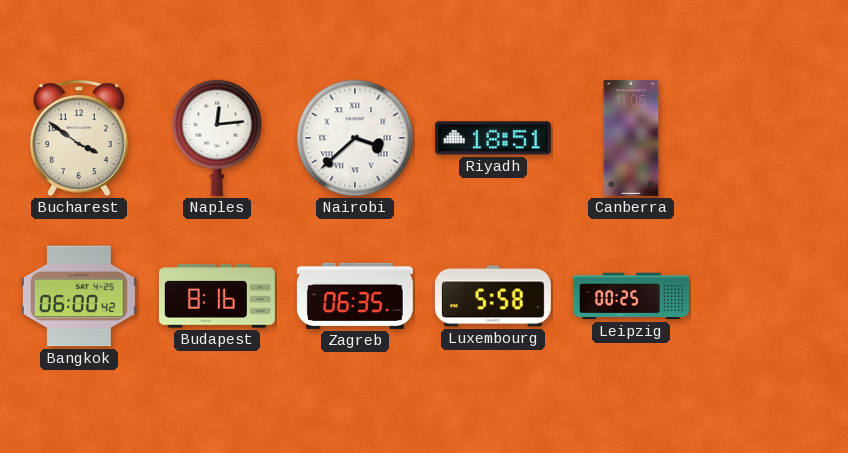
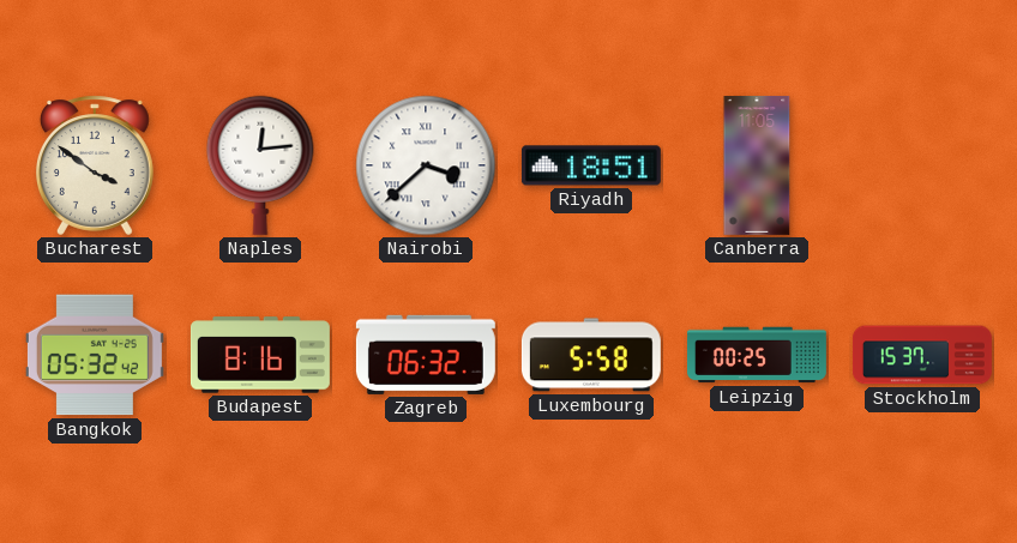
Bangkok: 06:00 -> 05:32 (95, 355)
Zagreb: 06:35 -> 06:32 (426, 355)
Stockholm: none -> 15:37 (922, 355)
